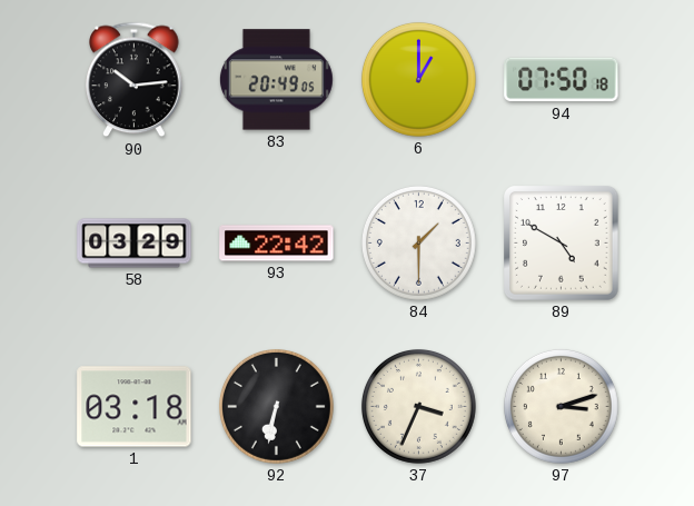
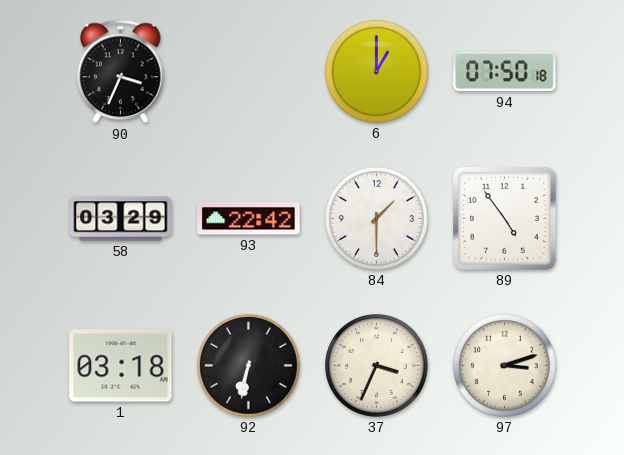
90: 10:14 -> 3:34 (121, 72)
83: 20:49 -> none (276, 80)
89: 4:50 -> 4:54 (505, 219)
